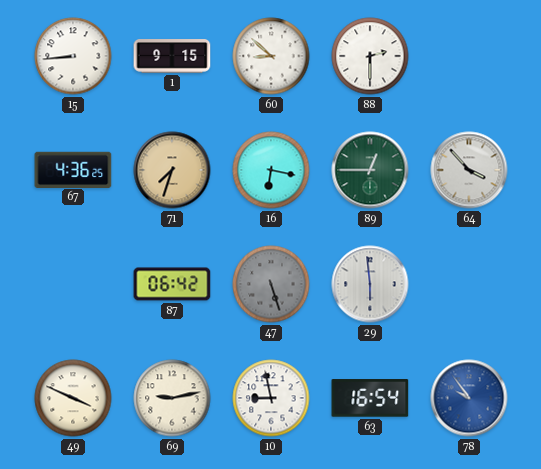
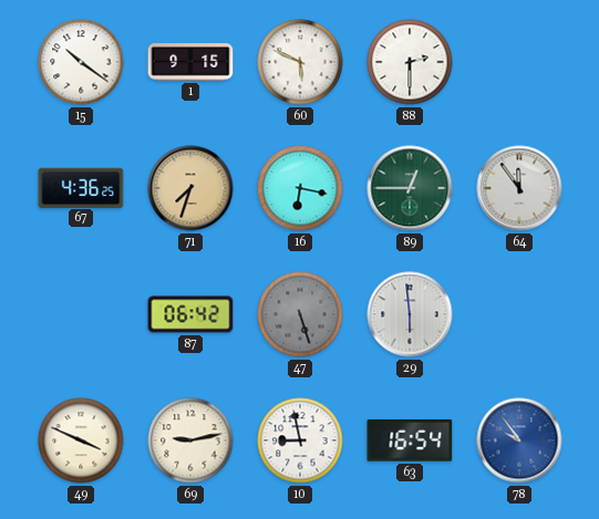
15: 8:44 -> 10:21 (81, 62)
60: 8:52 -> 5:49 (300, 62)
64: 3:53 -> 11:54 (519, 188)
